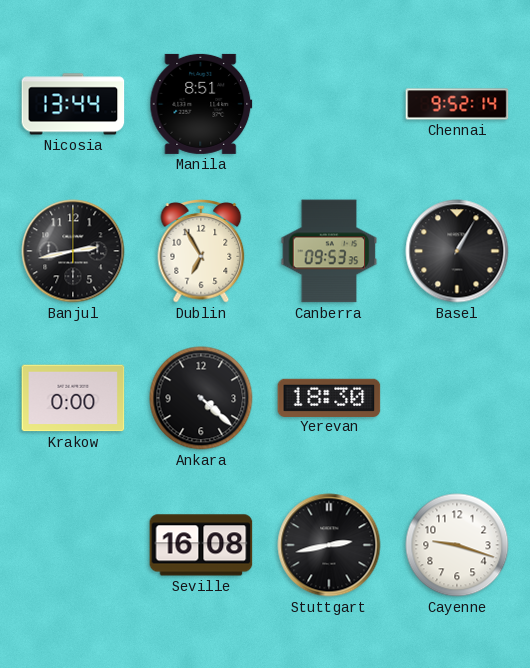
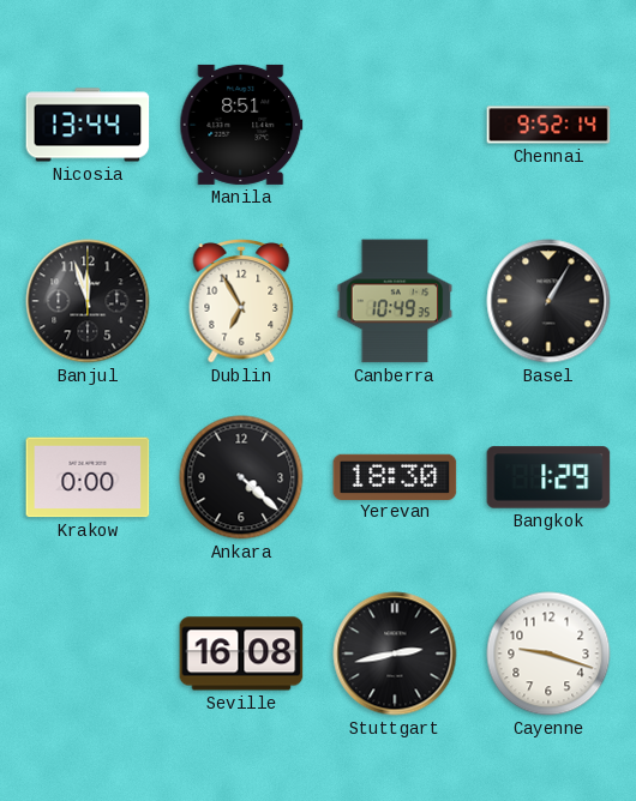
Banjul: 2:43 -> 11:57 (88, 301)
Canberra: 09:53 -> 10:49 (395, 301)
Bangkok: none -> 1:29 (548, 477)
